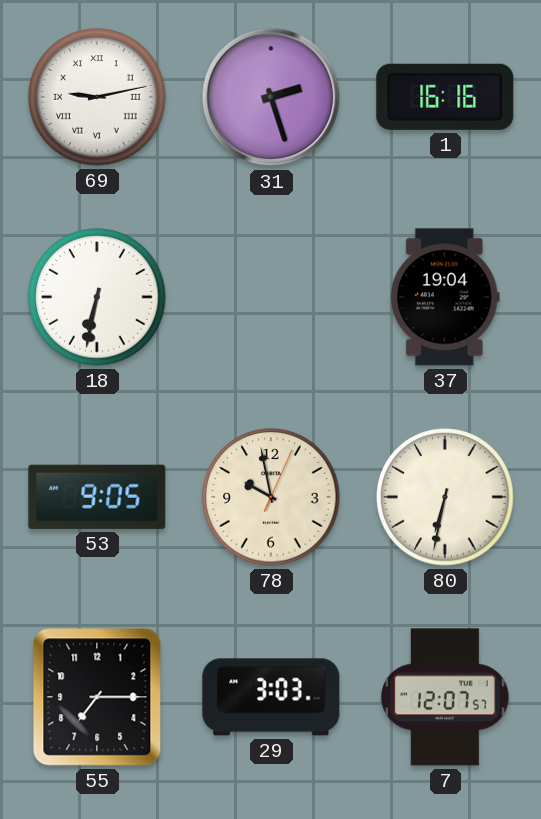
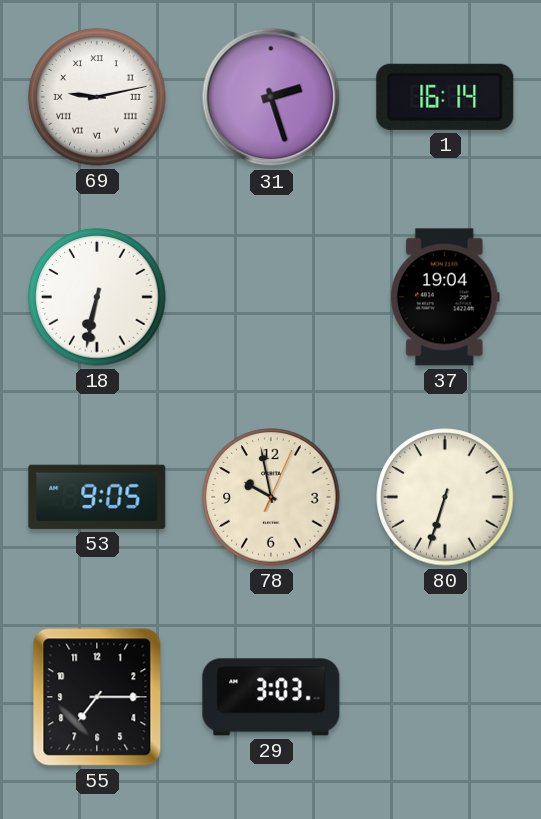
1: 16:16 -> 16:14 (445, 97)
80: 6:32 -> 6:33 (445, 497)
7: 12:07 -> none (445, 697)
